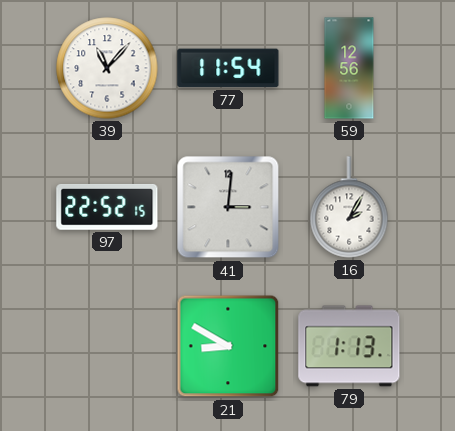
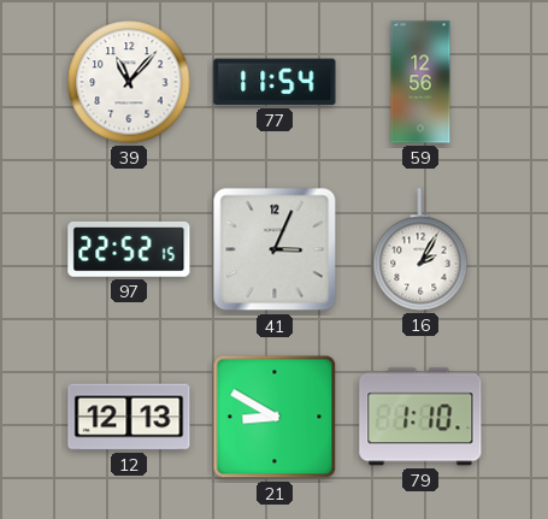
41: 3:01 -> 3:04 (275, 249)
12: none -> 12:13 (129, 417)
79: 1:13 -> 1:10 (420, 417)
